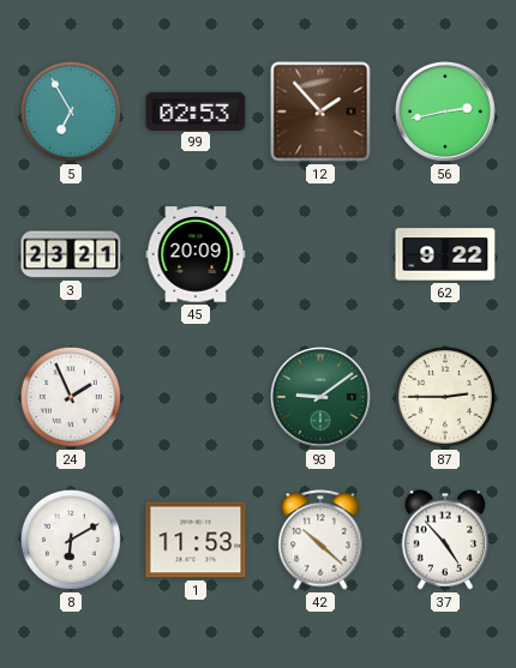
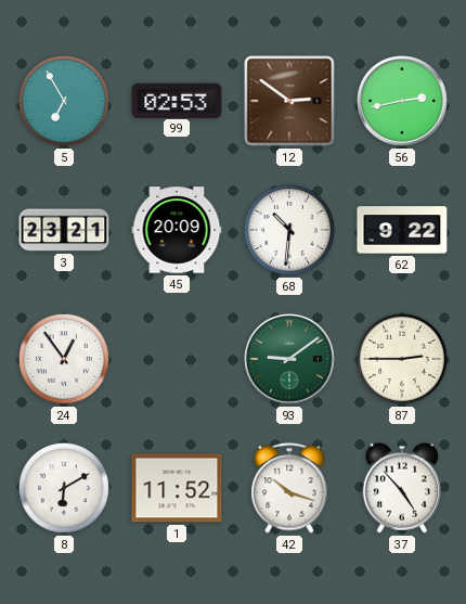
12: 1:53 -> 2:51 (289, 101)
68: none -> 10:31 (289, 230)
24: 1:56 -> 12:54 (64, 359)
1: 11:53 -> 11:52 (177, 488)
42: 10:22 -> 10:18 (289, 488)
